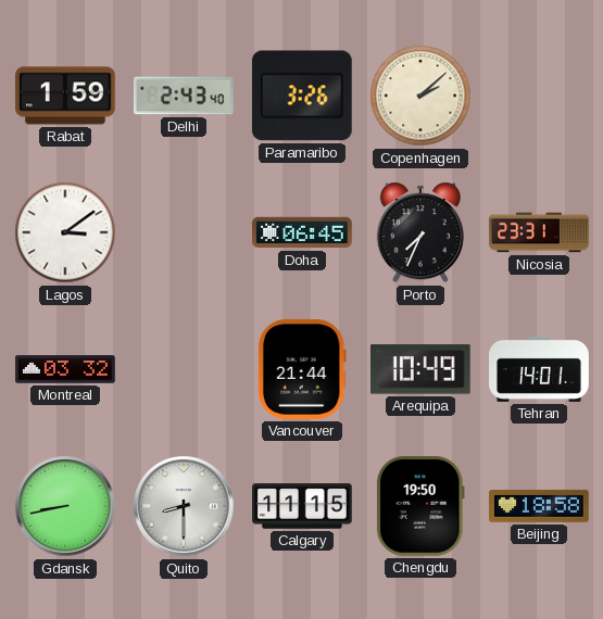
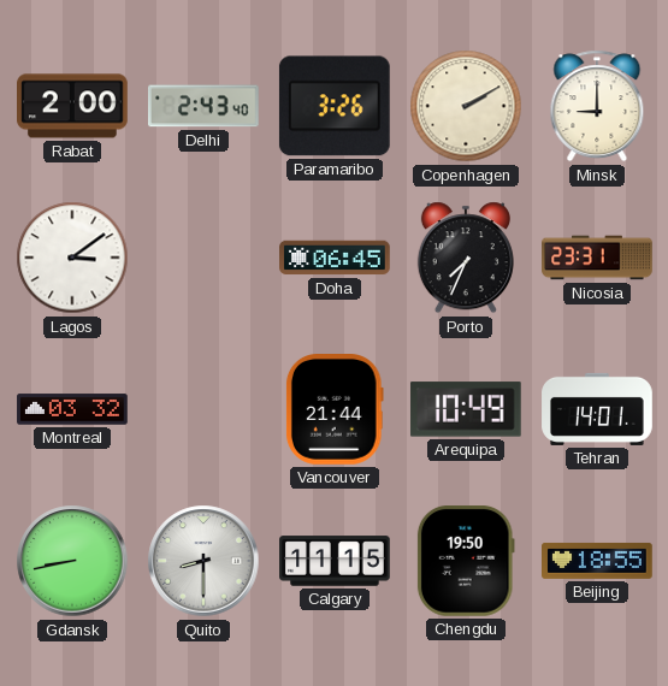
Rabat: 1:59 -> 2:00 (73, 106)
Copenhagen: 2:08 -> 2:10 (466, 106)
Minsk: none -> 9:00 (597, 106)
Beijing: 18:58 -> 18:55 (597, 561)
